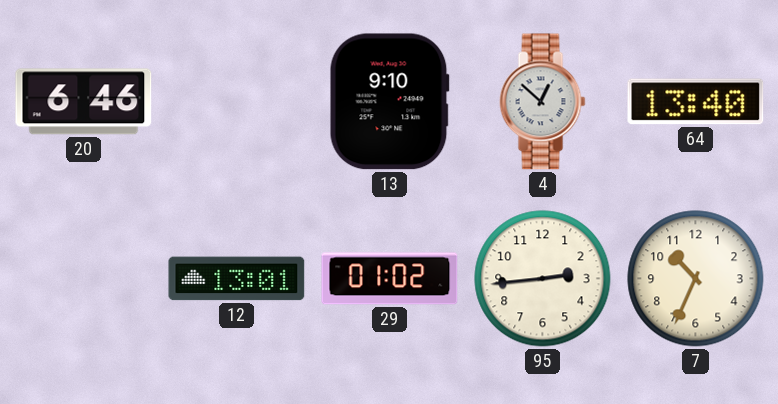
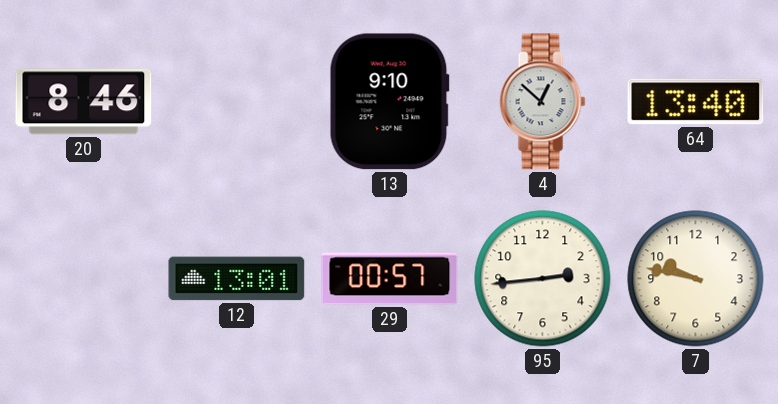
20: 6:46 -> 8:46 (84, 102)
29: 01:02 -> 00:57 (390, 279)
7: 10:34 -> 9:47 (696, 279)
